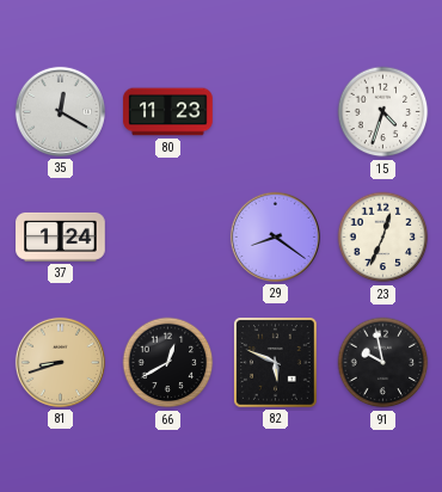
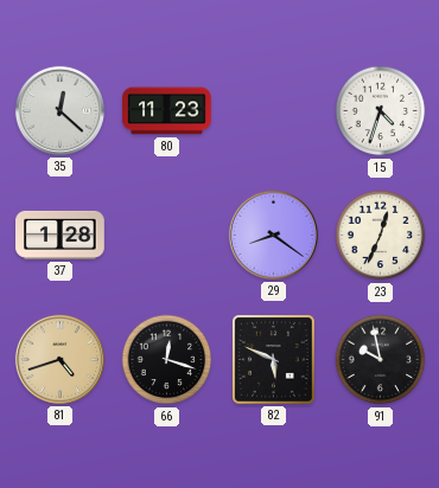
35: 12:20 -> 12:22 (59, 110)
37: 1:24 -> 1:28 (61, 235)
81: 8:42 -> 4:42 (59, 359)
66: 12:40 -> 12:18 (167, 360)
